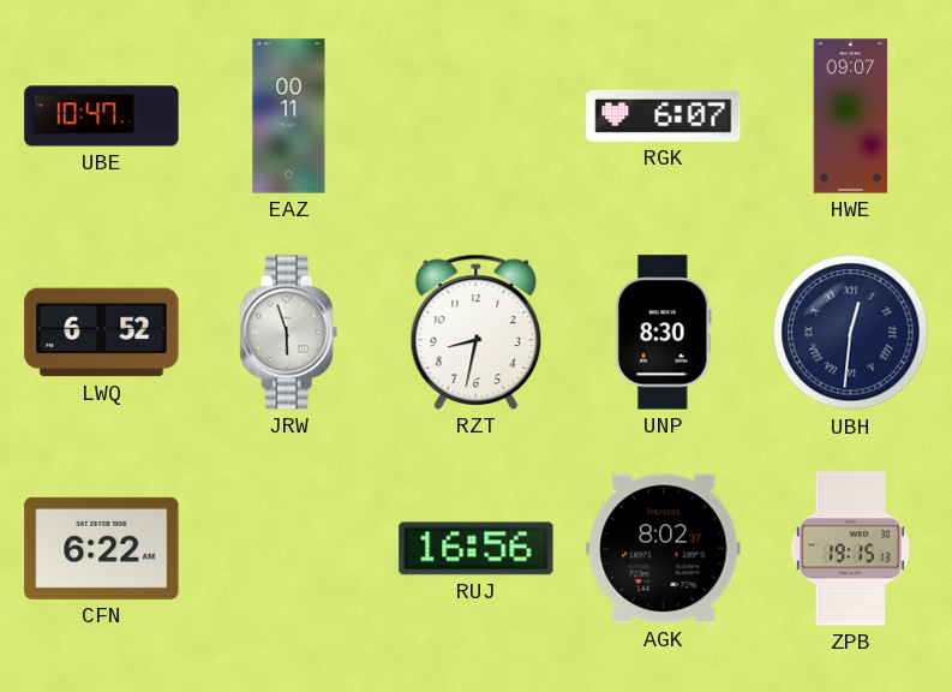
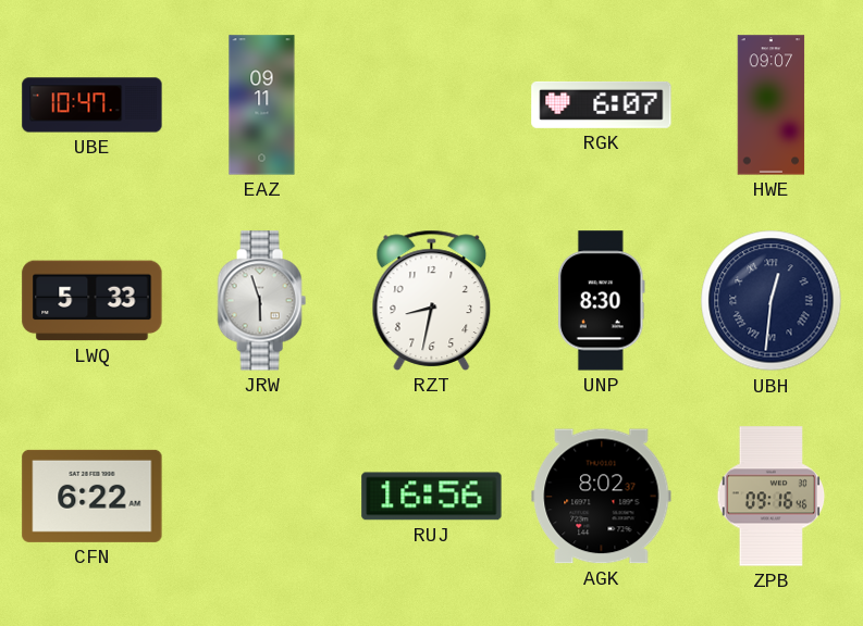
EAZ: 00:11 -> 09:11 (262, 105)
LWQ: 6:52 -> 5:33 (93, 301)
ZPB: 19:15 -> 09:16 (772, 497)
